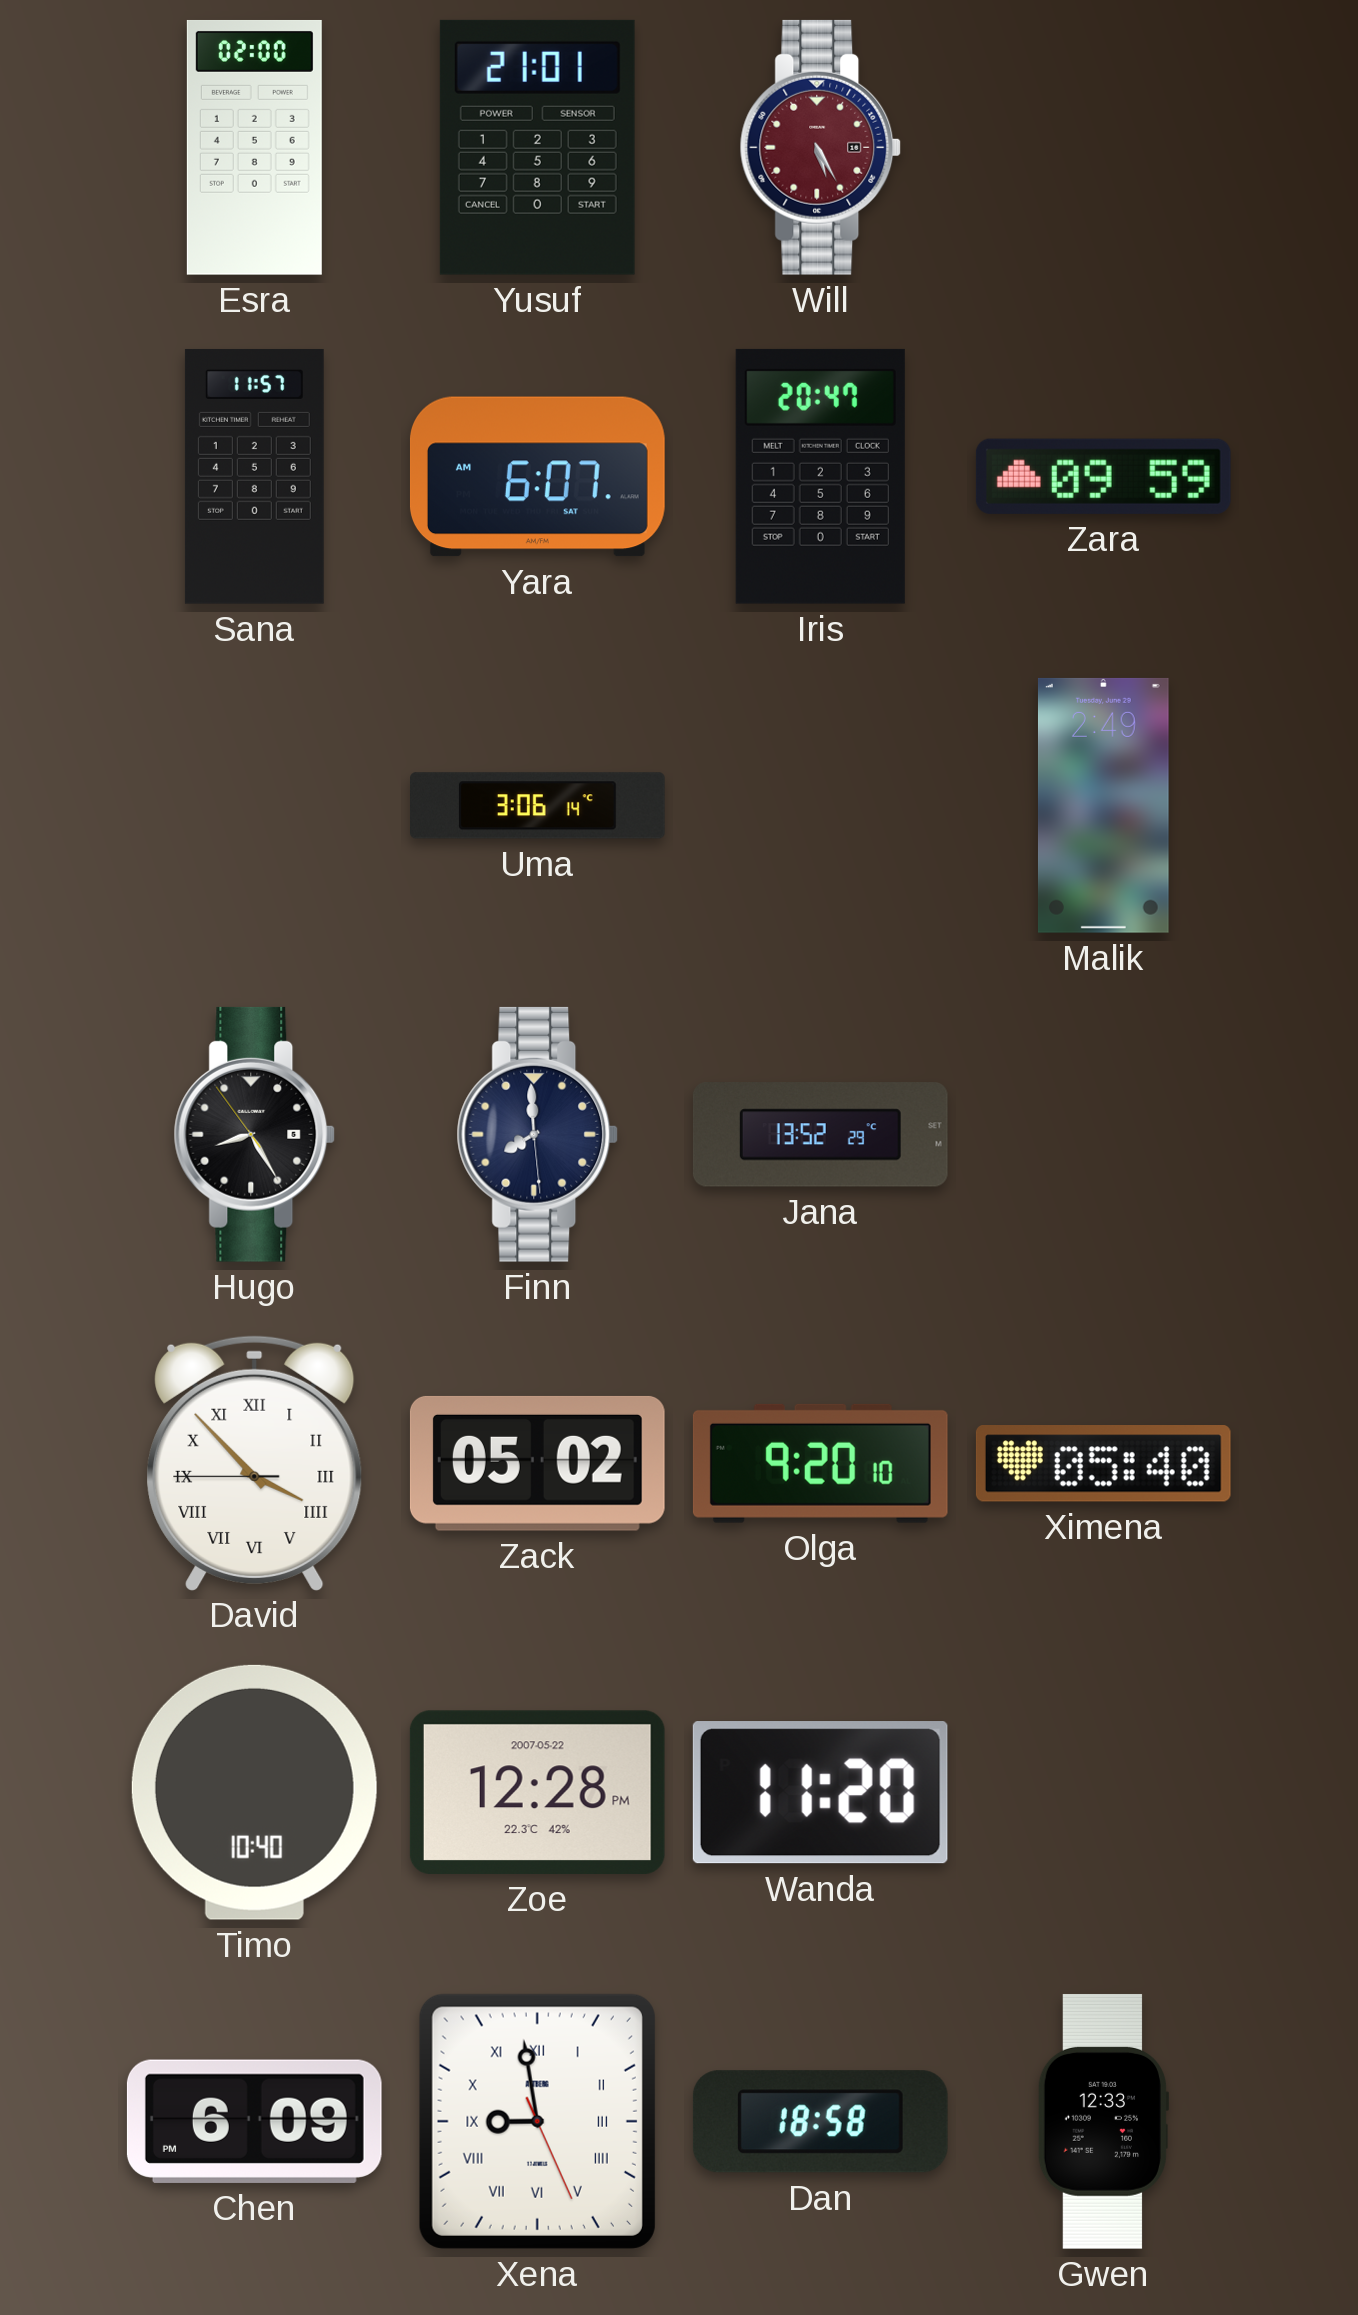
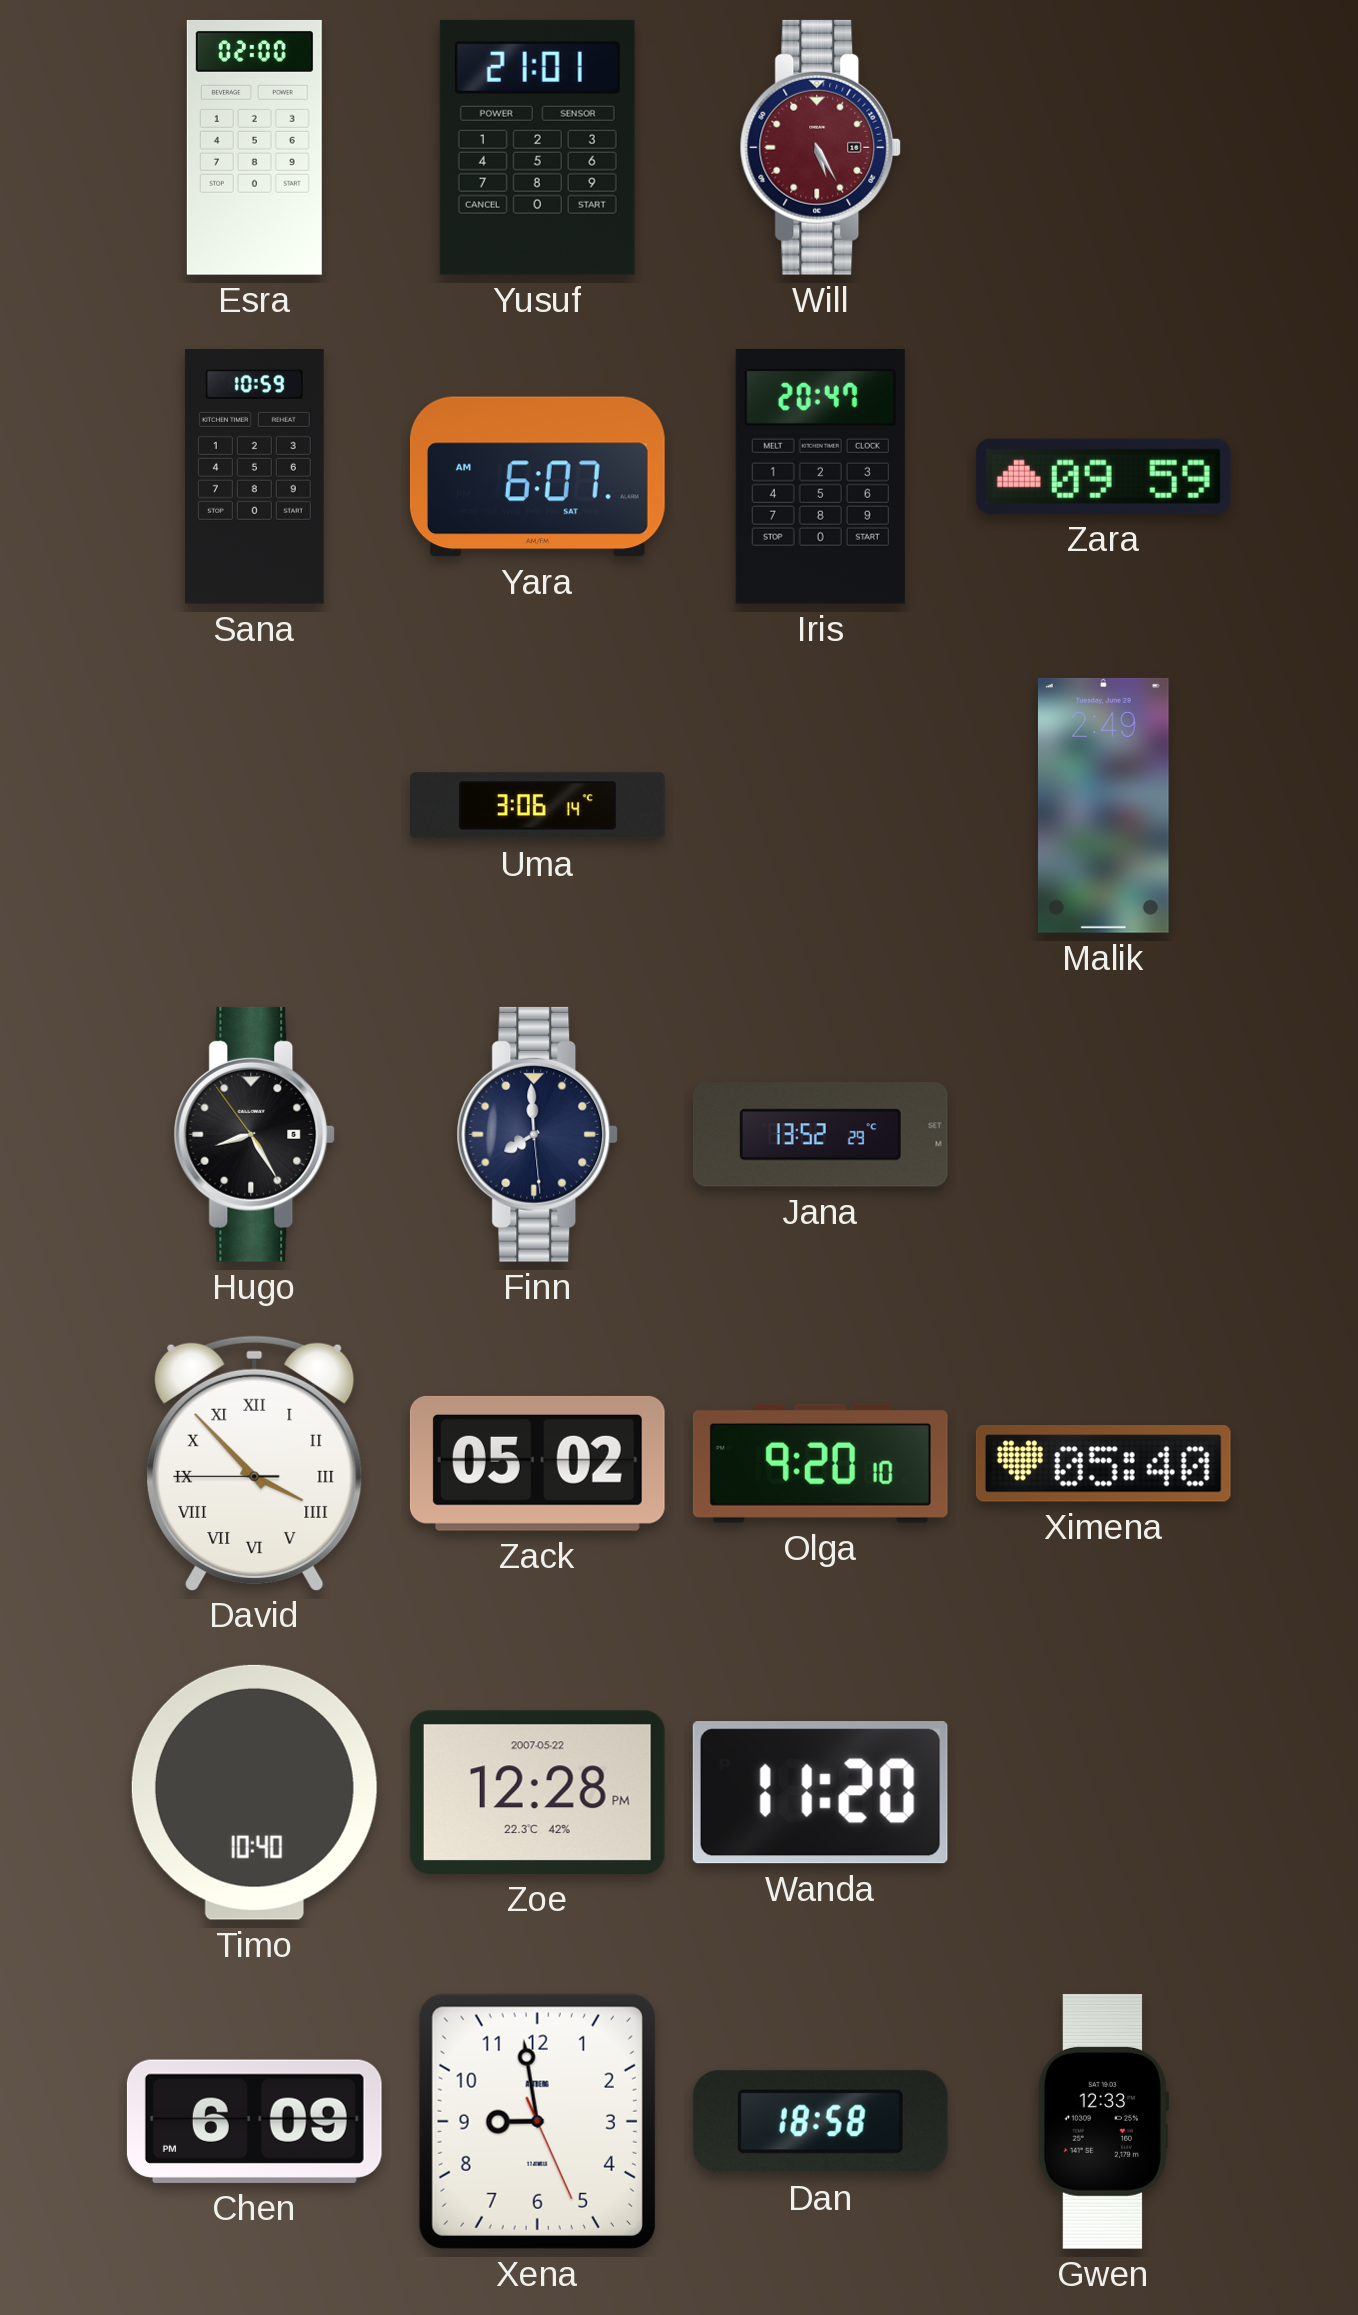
Sana: 11:57 -> 10:59 (254, 476)
Xena numerals: Roman -> Arabic (537, 2121)
